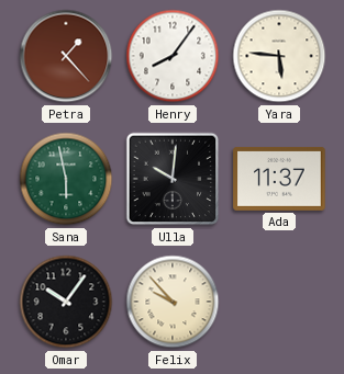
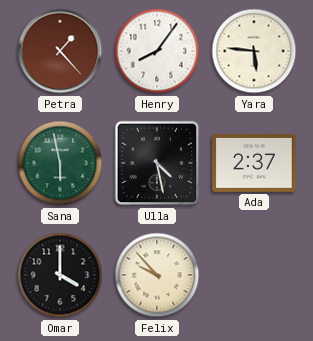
Ulla: 10:01 -> 4:28 (157, 163)
Ada: 11:37 -> 2:37 (254, 163)
Omar: 10:06 -> 4:00 (60, 275)
